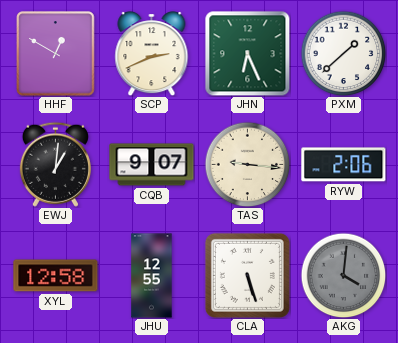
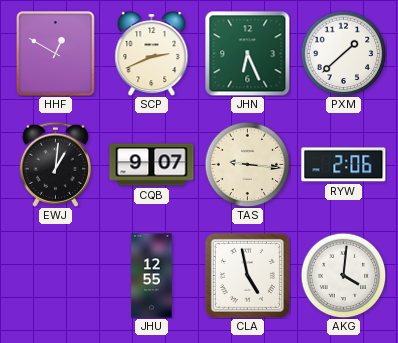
XYL: 12:58 -> none (56, 276)
CLA: 5:27 -> 4:58 (247, 275)
AKG dial: grey -> white (343, 275)
